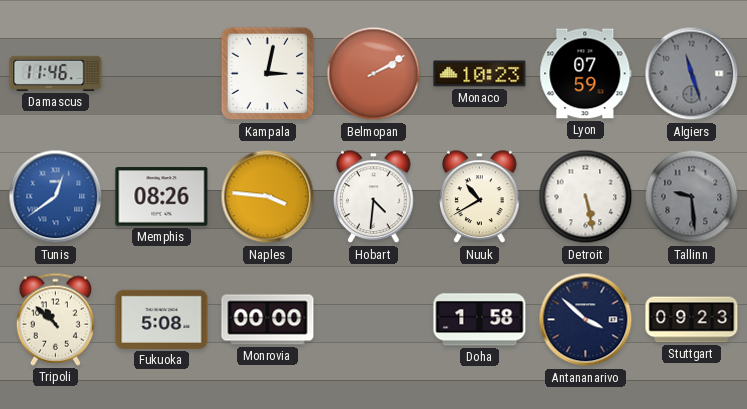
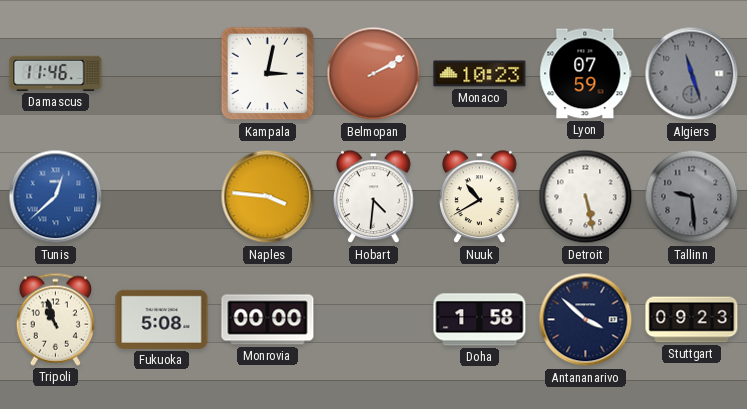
Tunis: 12:39 -> 12:38 (56, 197)
Memphis: 08:26 -> none (162, 197)
Tripoli: 10:52 -> 10:57 (55, 319)
